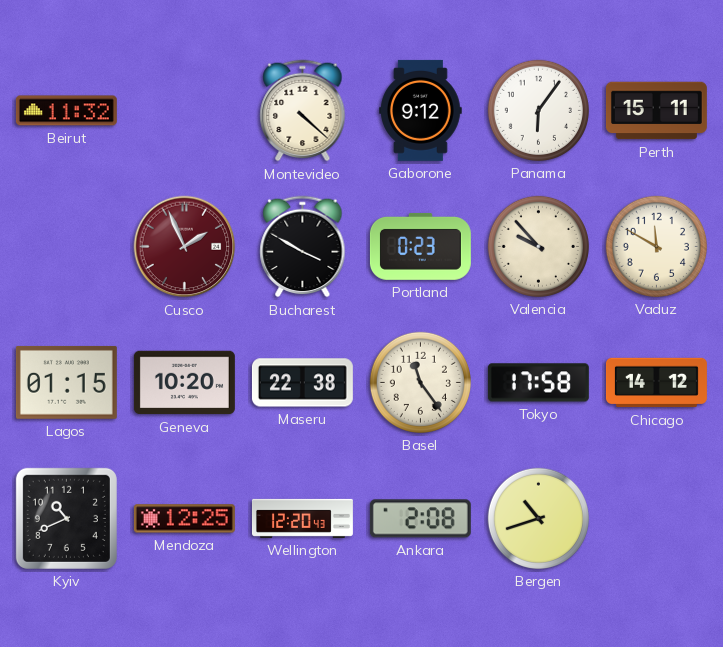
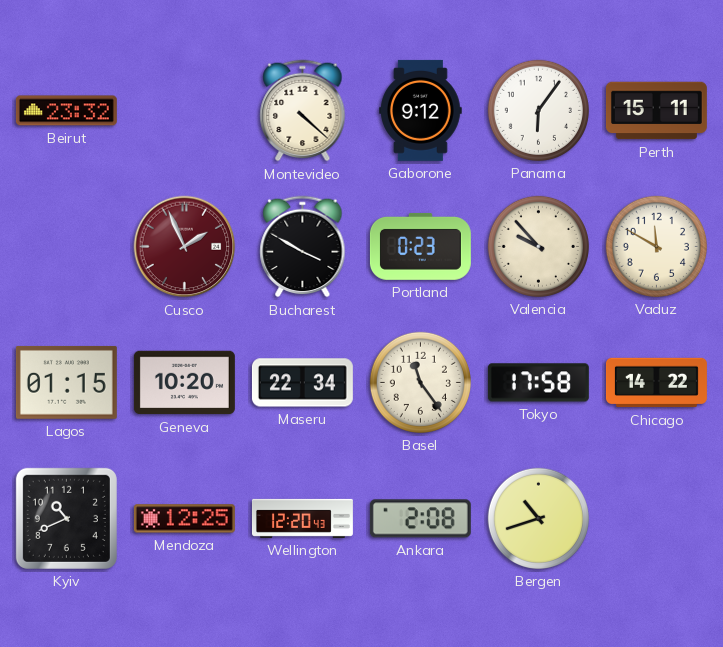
Beirut: 11:32 -> 23:32 (66, 111)
Maseru: 22:38 -> 22:34 (302, 383)
Chicago: 14:12 -> 14:22 (656, 383)
